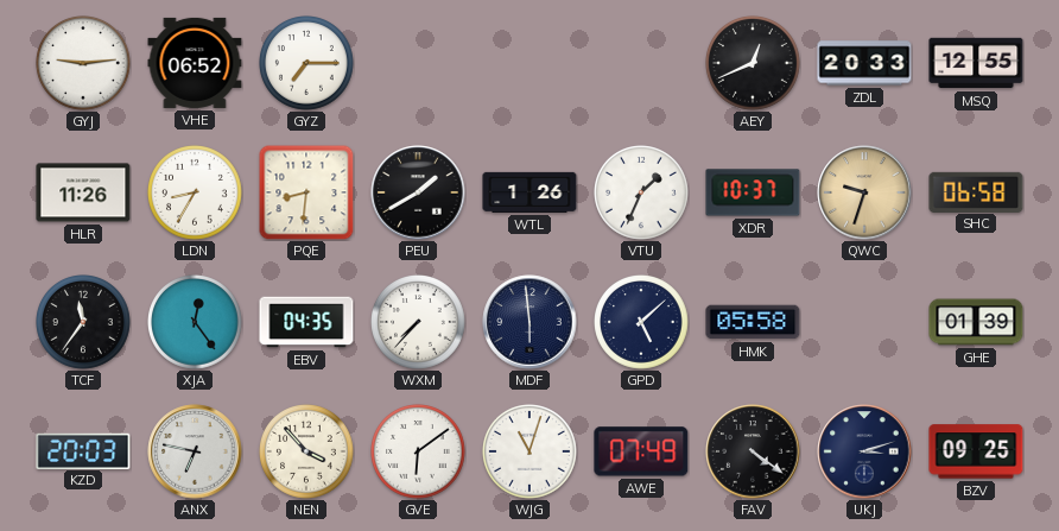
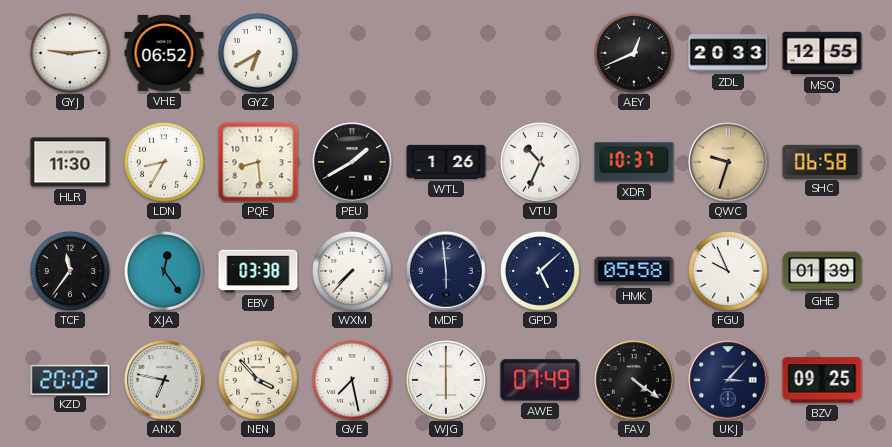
GYZ: 7:15 -> 6:40 (259, 54)
HLR: 11:26 -> 11:30 (70, 162)
PQE: 8:31 -> 8:29 (258, 162)
VTU: 1:34 -> 10:34 (541, 163)
EBV: 04:35 -> 03:38 (258, 271)
FGU: none -> 9:56 (729, 272)
KZD: 20:03 -> 20:02 (70, 379)
GVE: 6:09 -> 7:28 (353, 381)
WJG: 11:03 -> 6:00 (447, 381)
UKJ: 3:12 -> 3:07 (728, 380)
